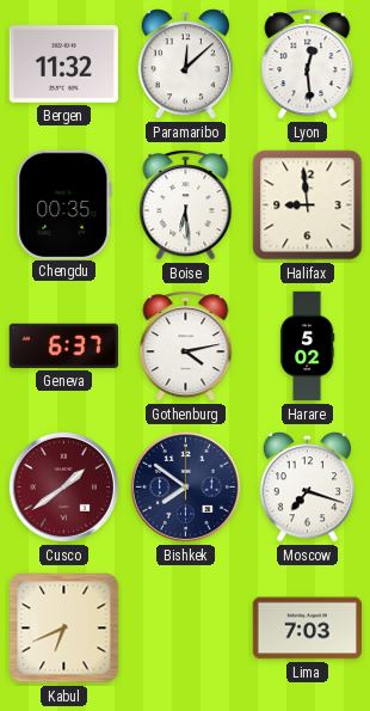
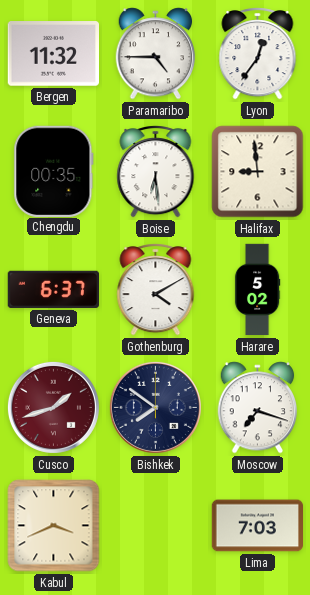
Paramaribo: 12:08 -> 4:45 (156, 54)
Lyon: 12:29 -> 12:36 (258, 54)
Gothenburg: 4:13 -> 4:10 (156, 290)
Cusco: 1:39 -> 1:42 (53, 407)
Kabul: 6:41 -> 3:41 (54, 526)
